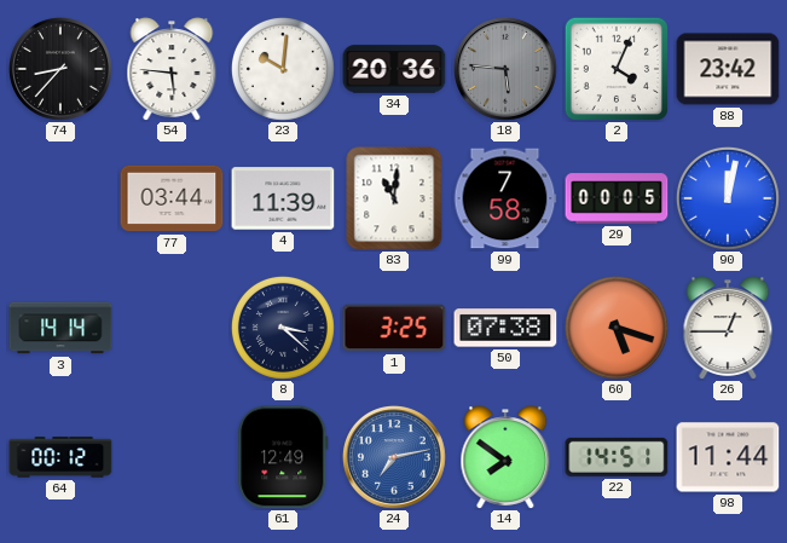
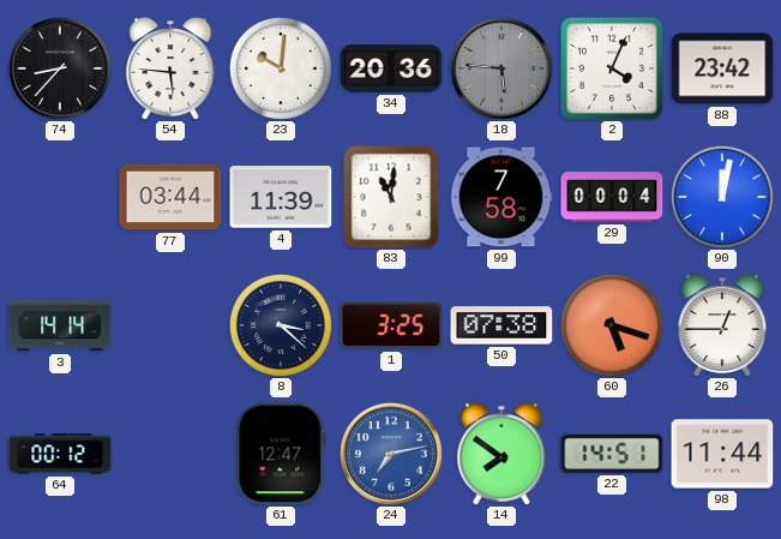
29: 00:05 -> 00:04 (612, 197)
61: 12:49 -> 12:47 (281, 454)
